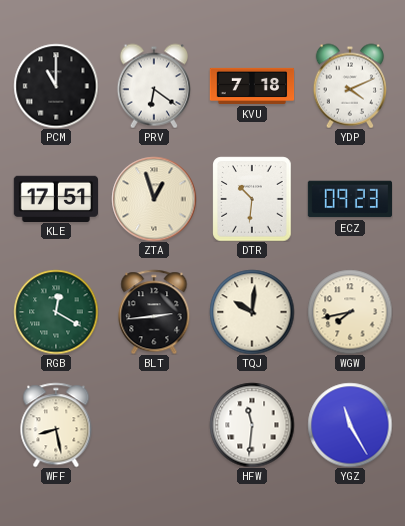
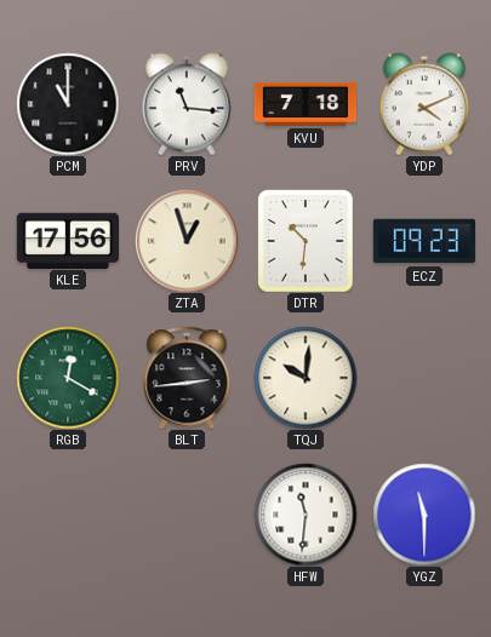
PRV: 6:21 -> 11:16 (187, 104)
KLE: 17:51 -> 17:56 (67, 240)
WGW: 7:43 -> none (350, 312)
WFF: 8:28 -> none (56, 425)
YGZ: 11:25 -> 11:30 (424, 515)
